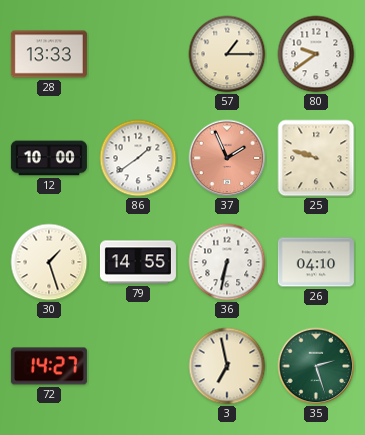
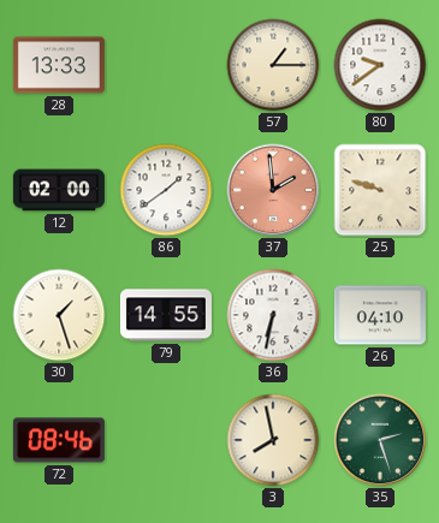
12: 10:00 -> 02:00 (59, 190)
37: 1:56 -> 1:59 (273, 190)
72: 14:27 -> 08:46 (59, 440)
3: 6:58 -> 7:58 (273, 440)
